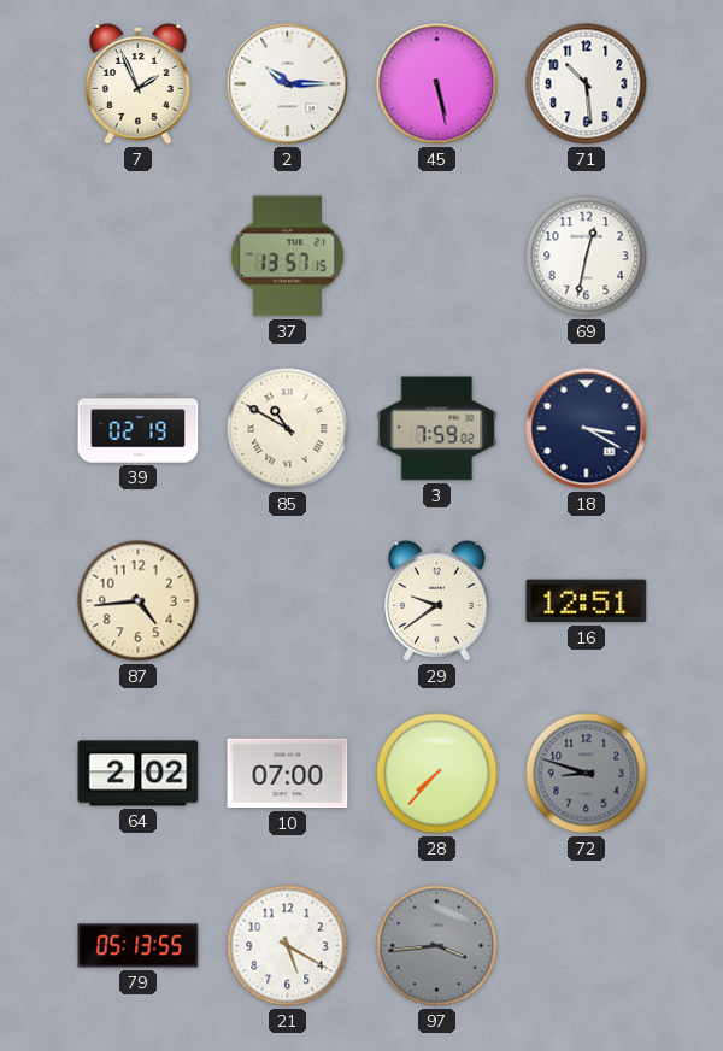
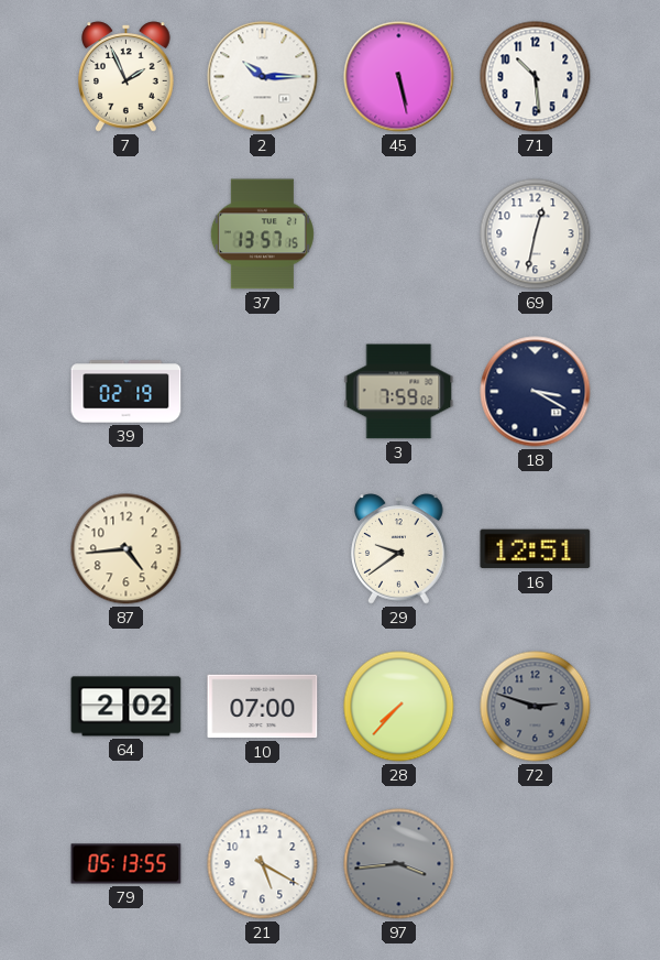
85: 10:50 -> none (288, 429)
72: 8:48 -> 2:48 (536, 707)
